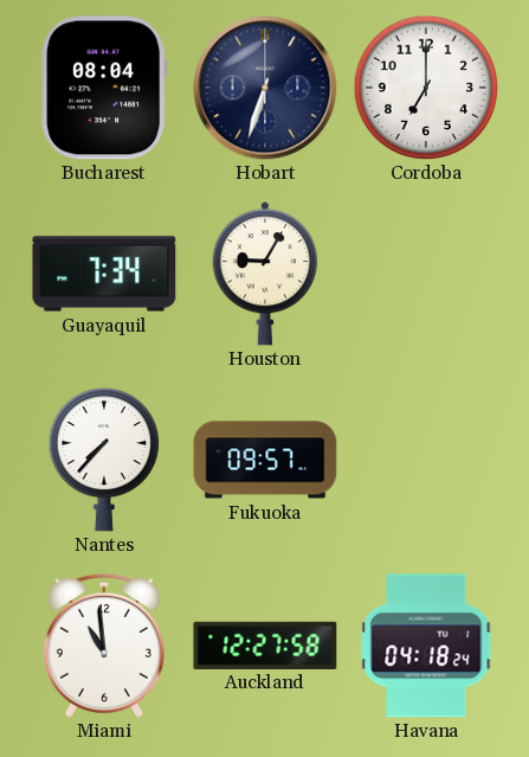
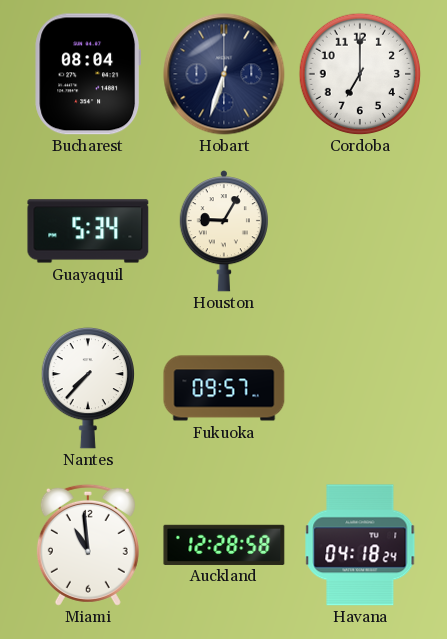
Guayaquil: 7:34 -> 5:34 (88, 231)
Auckland: 12:27 -> 12:28 (224, 544)
